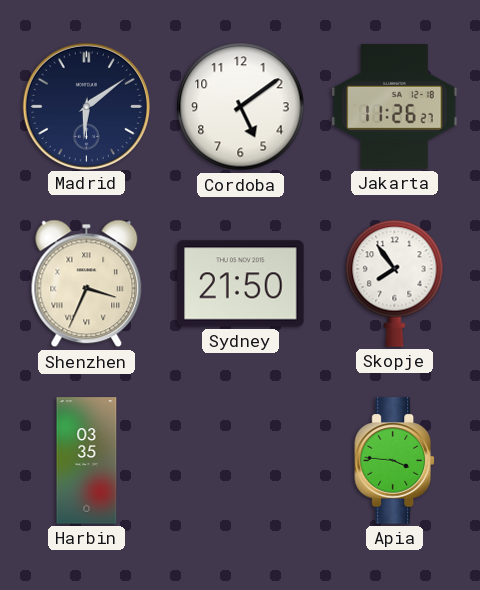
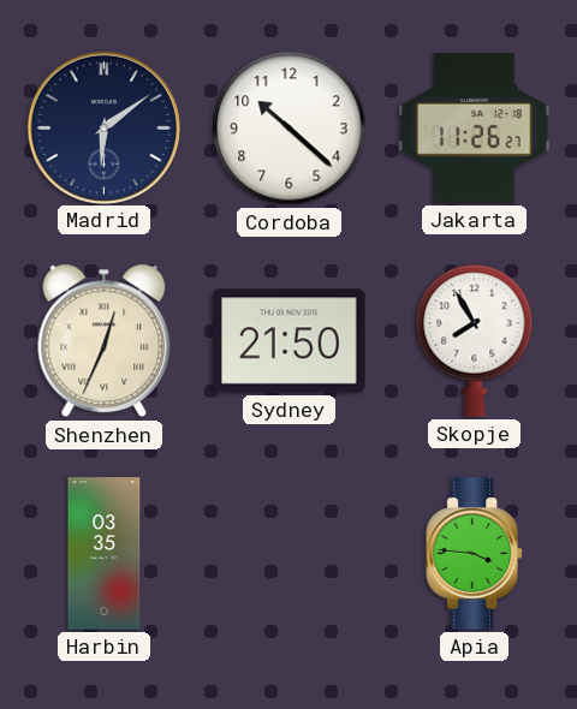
Cordoba: 5:09 -> 10:22 (290, 129)
Shenzhen: 3:34 -> 12:34 (105, 341)
Skopje: 7:54 -> 7:55 (475, 340)
